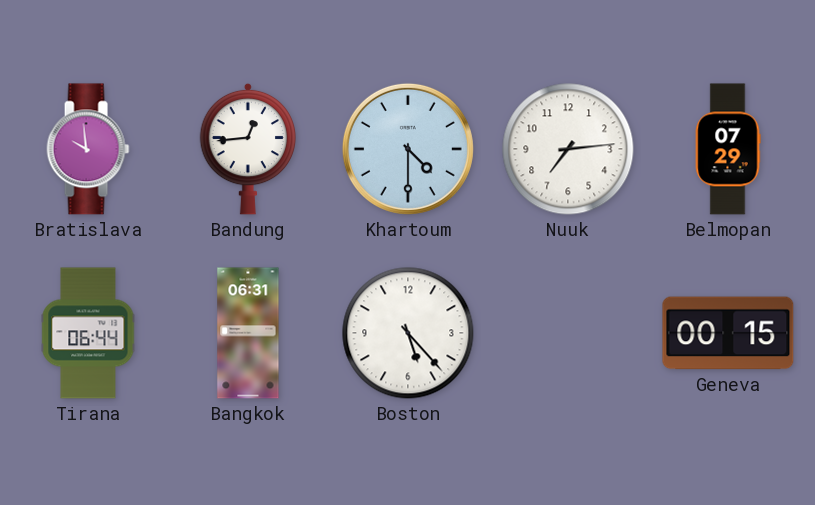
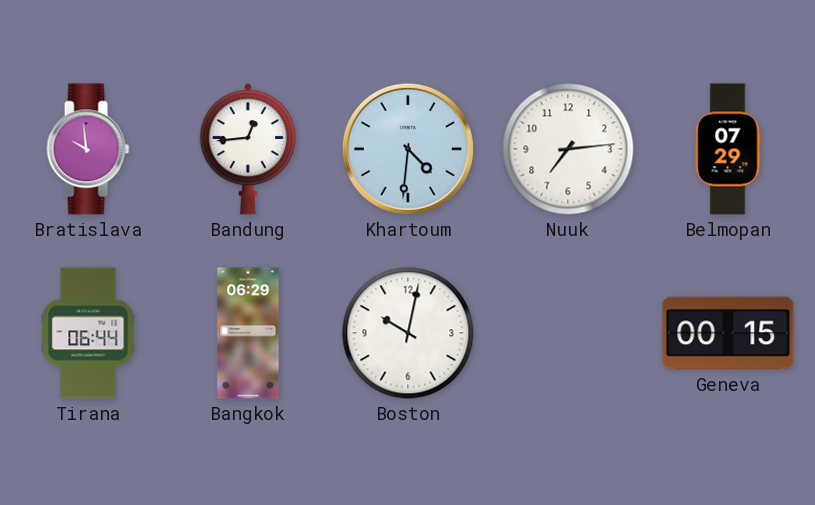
Khartoum: 4:30 -> 4:31 (408, 149)
Bangkok: 06:31 -> 06:29 (248, 333)
Boston: 5:23 -> 10:02 (408, 333)
